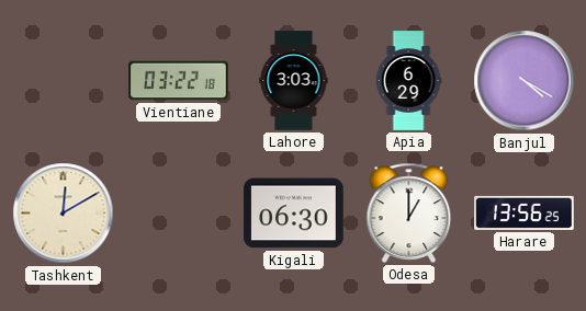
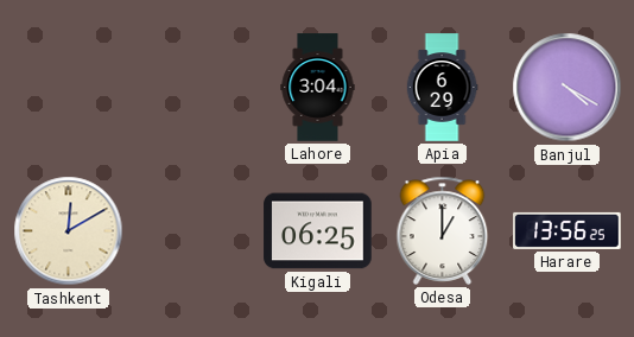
Vientiane: 03:22 -> none (179, 81)
Lahore: 3:03 -> 3:04 (318, 88)
Kigali: 06:30 -> 06:25 (318, 231)
